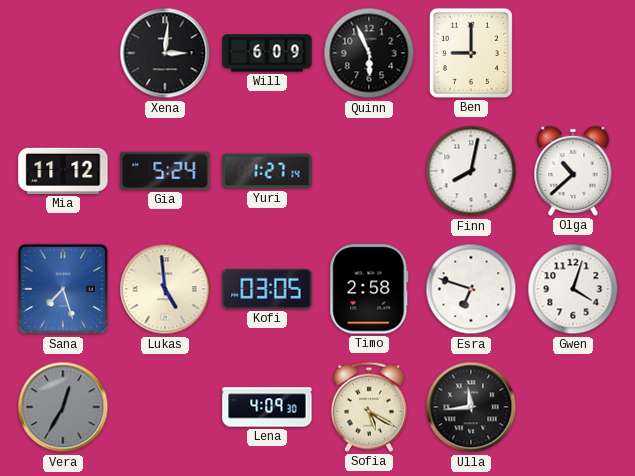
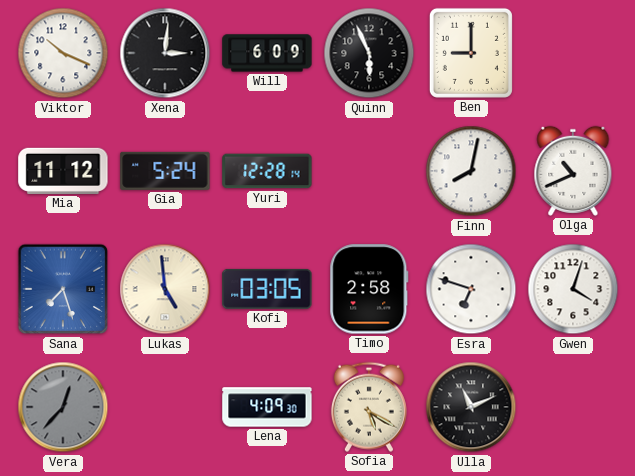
Viktor: none -> 10:19 (63, 53)
Yuri: 1:27 -> 12:28 (267, 171)
Olga: 10:38 -> 10:41 (573, 171)
Vera: 12:35 -> 12:37 (63, 407)
Ulla: 11:44 -> 11:11 (471, 407)
